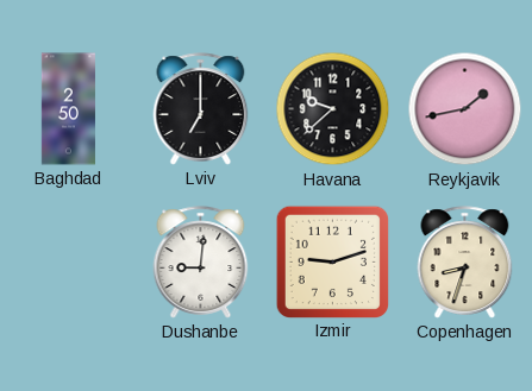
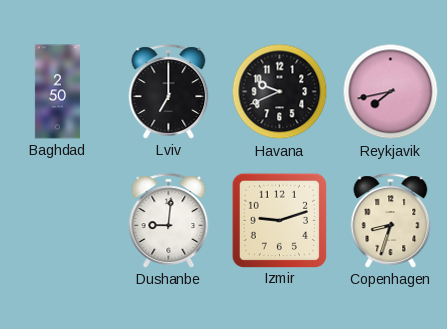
Havana: 9:38 -> 9:41 (280, 92)
Reykjavik: 1:43 -> 7:43 (391, 92)
